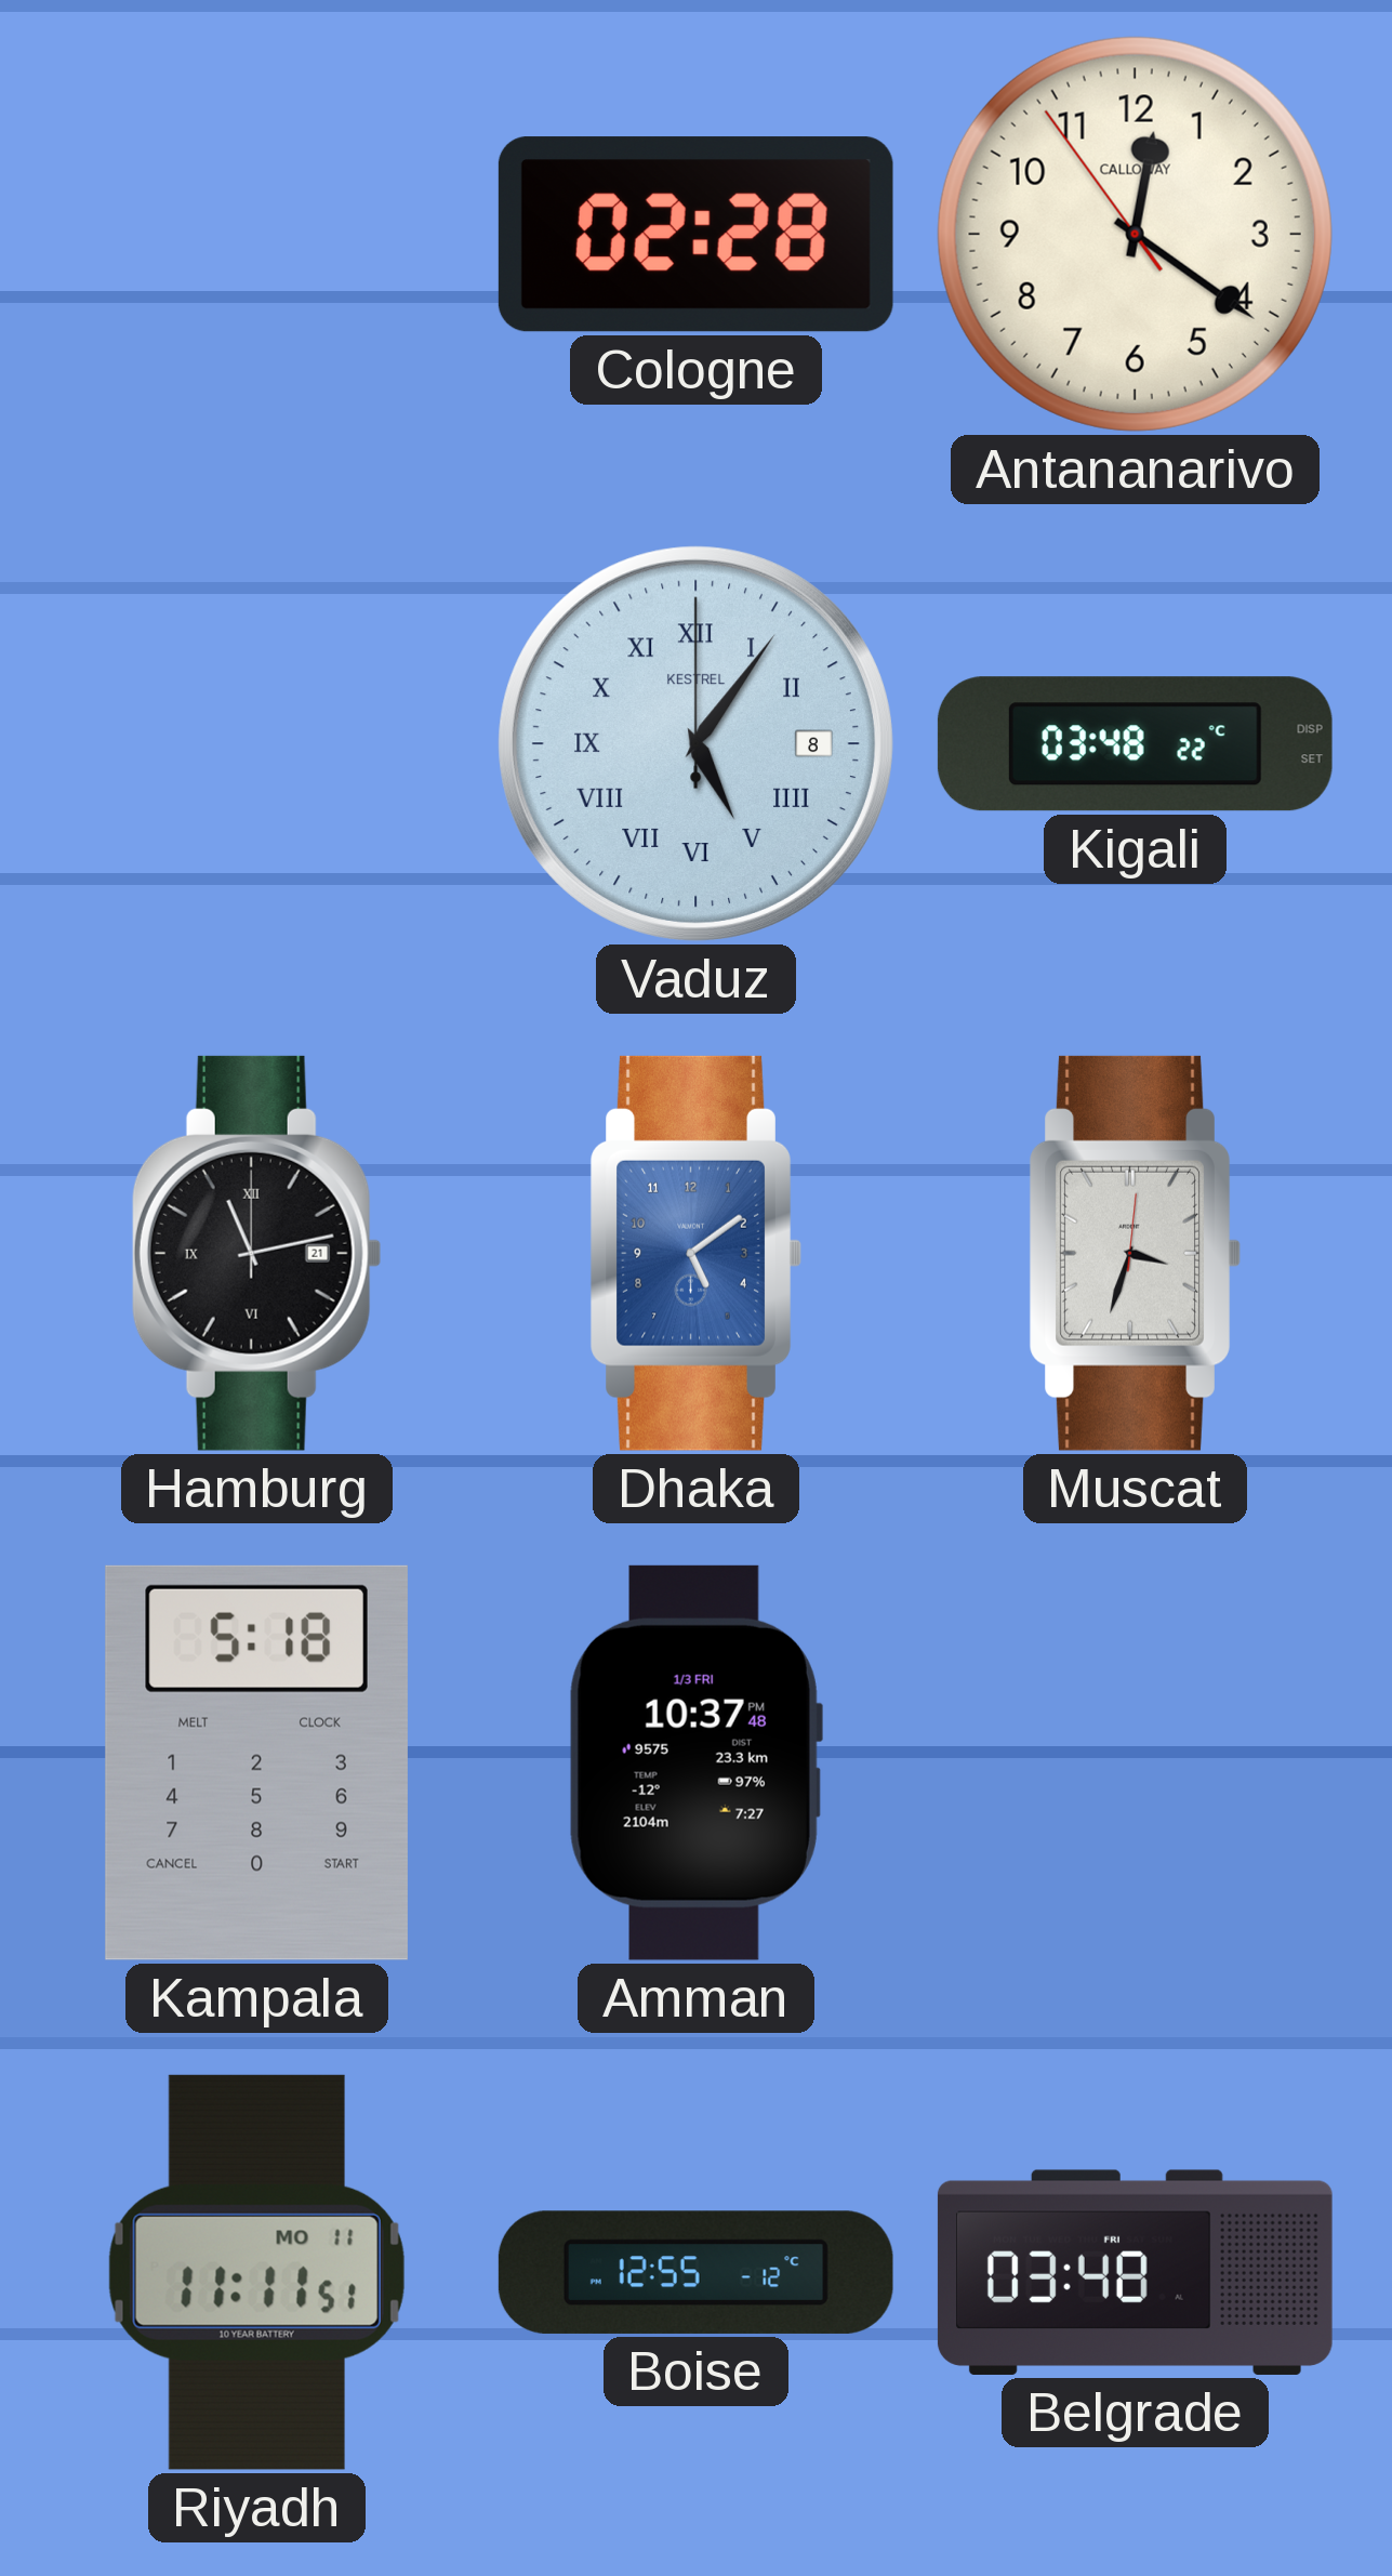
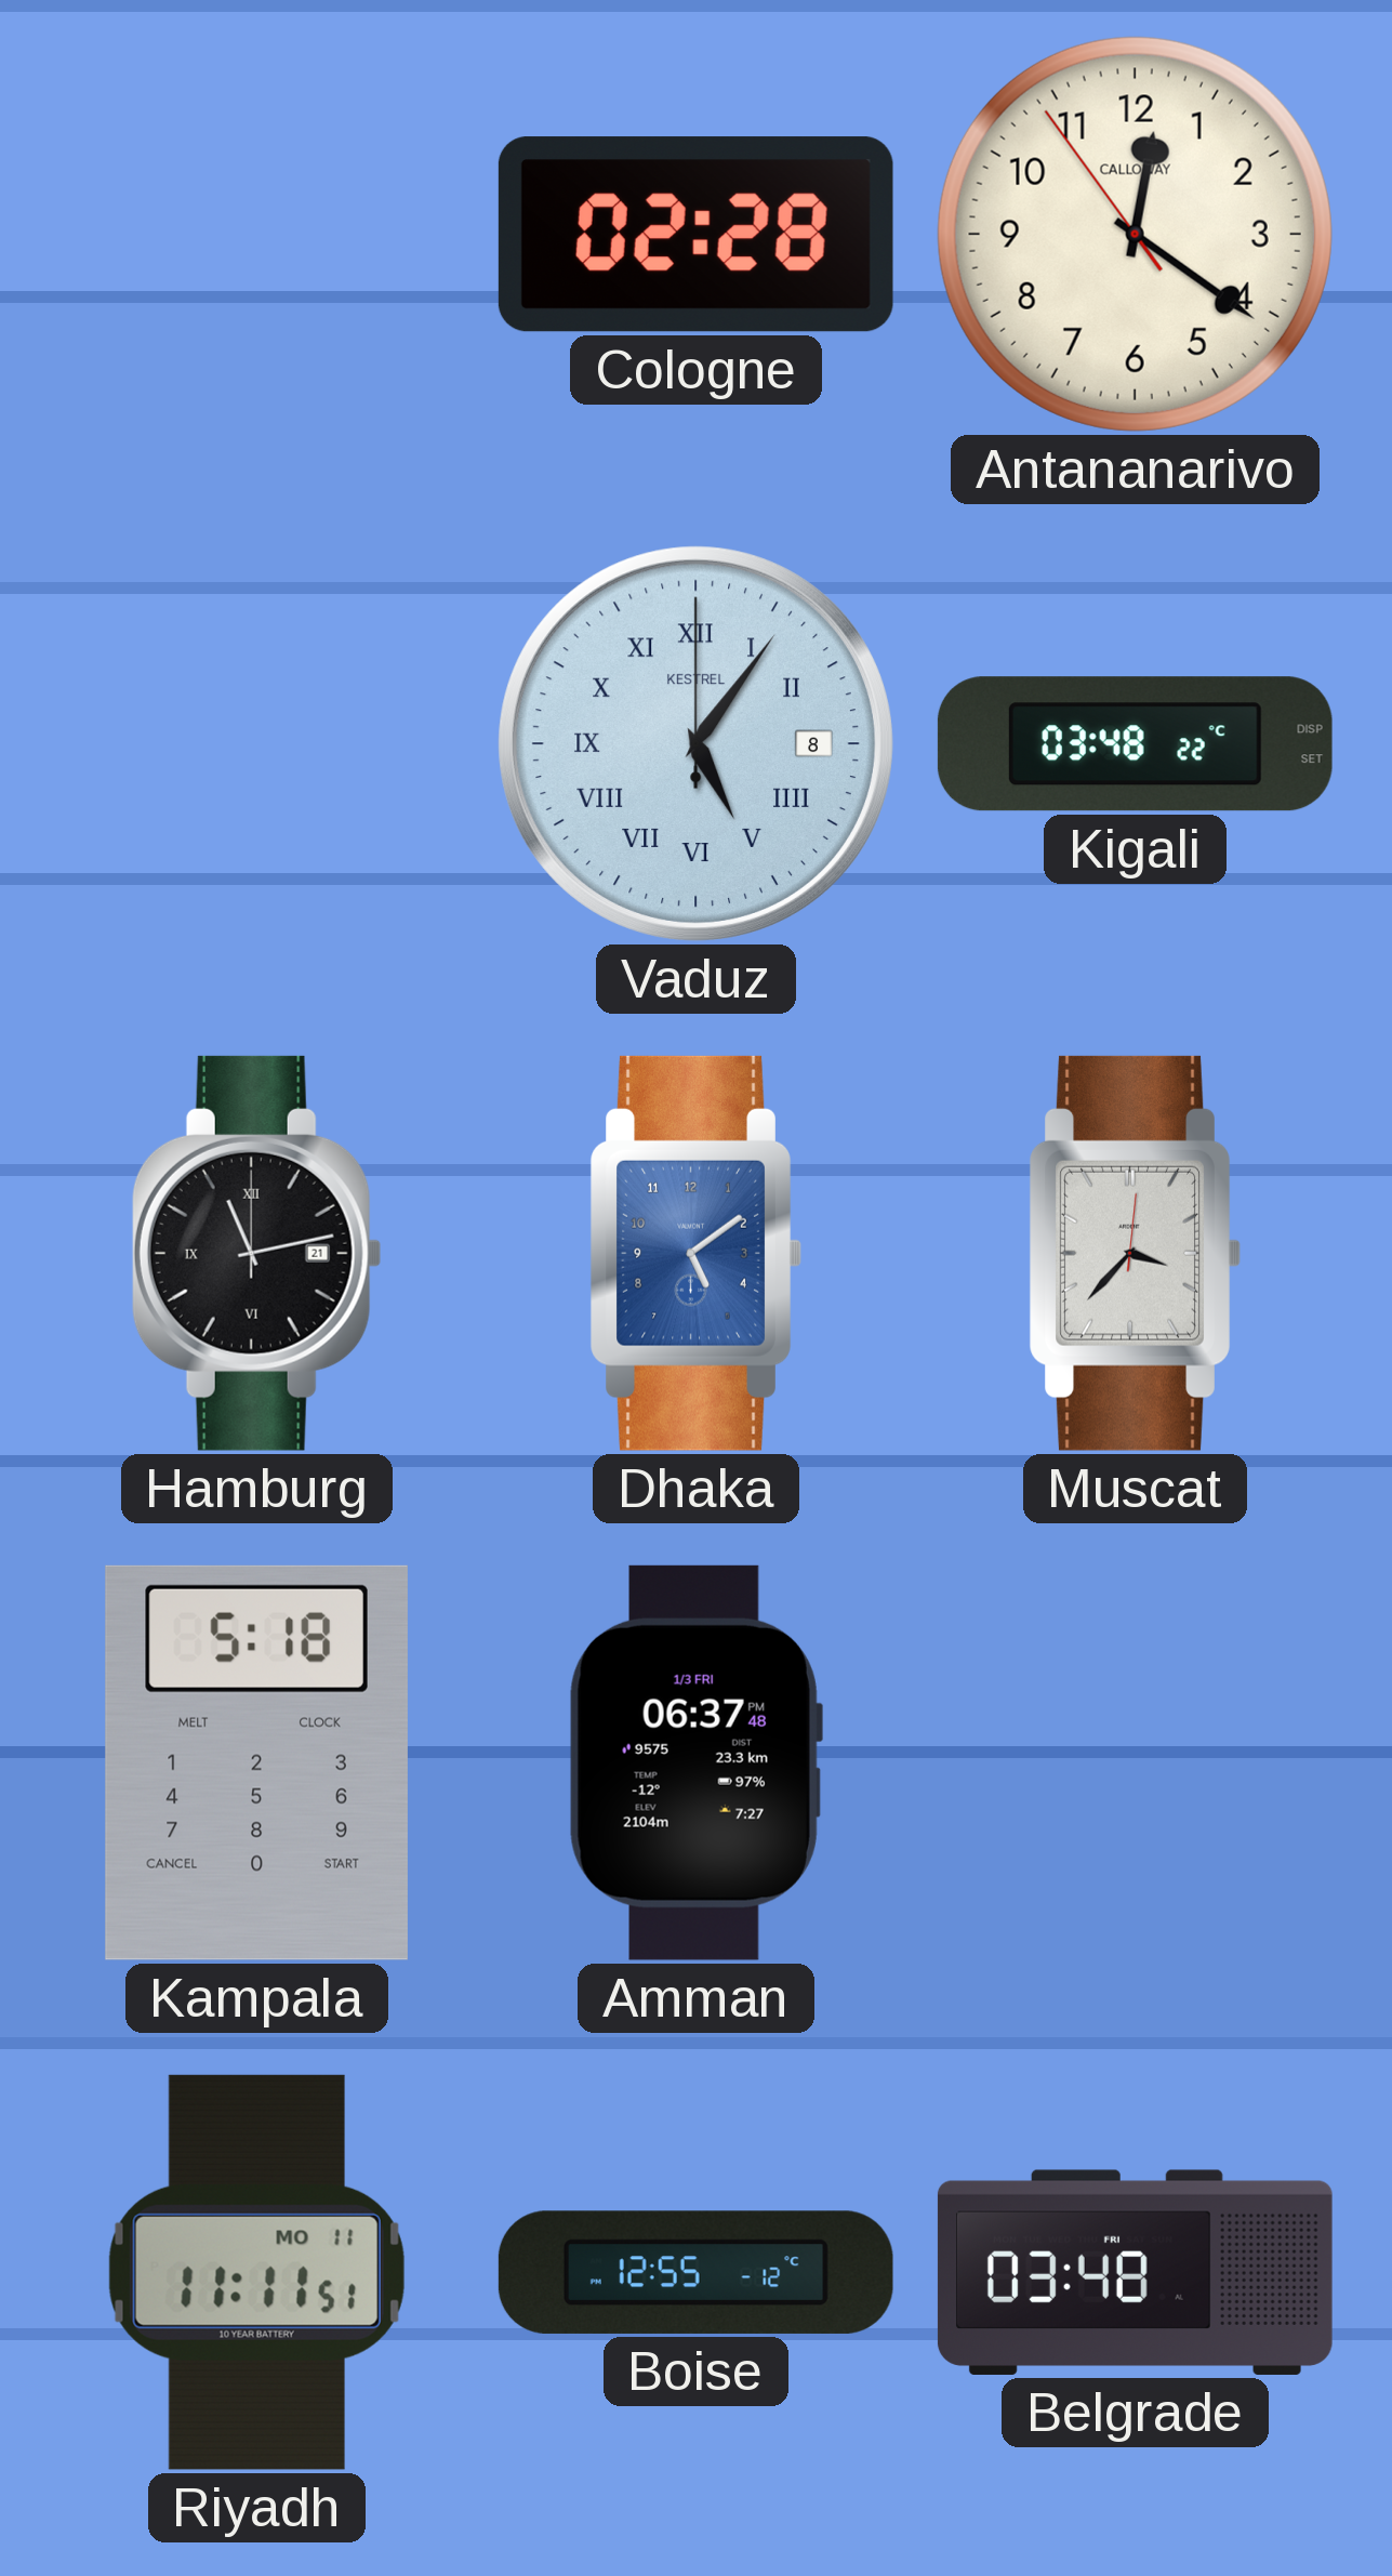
Muscat: 3:33 -> 3:37 (1135, 1253)
Amman: 10:37 -> 06:37 (695, 1762)
